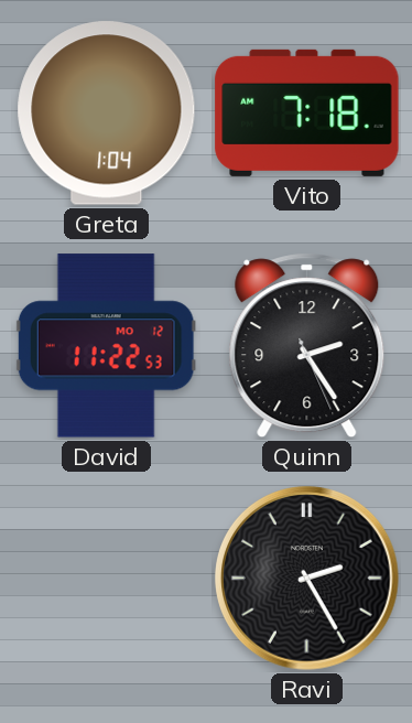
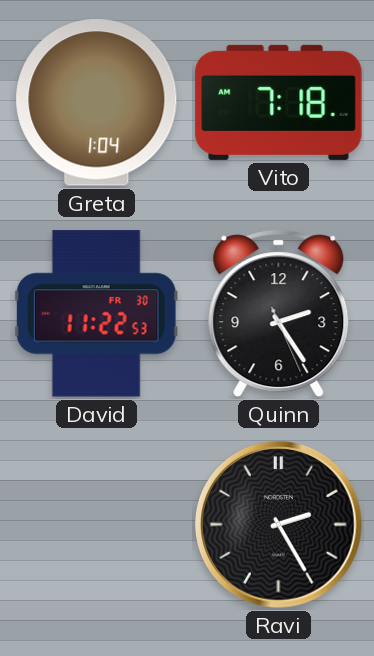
David date: MO 12 -> FR 30 (96, 314)
